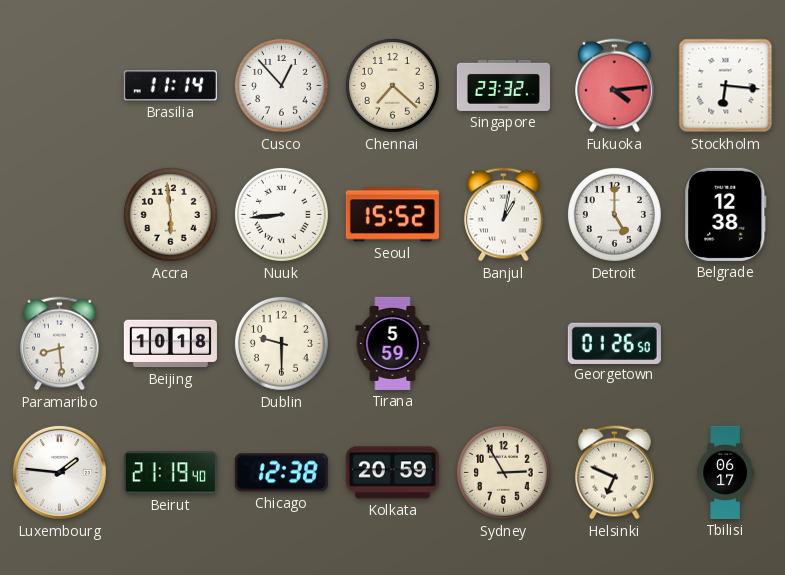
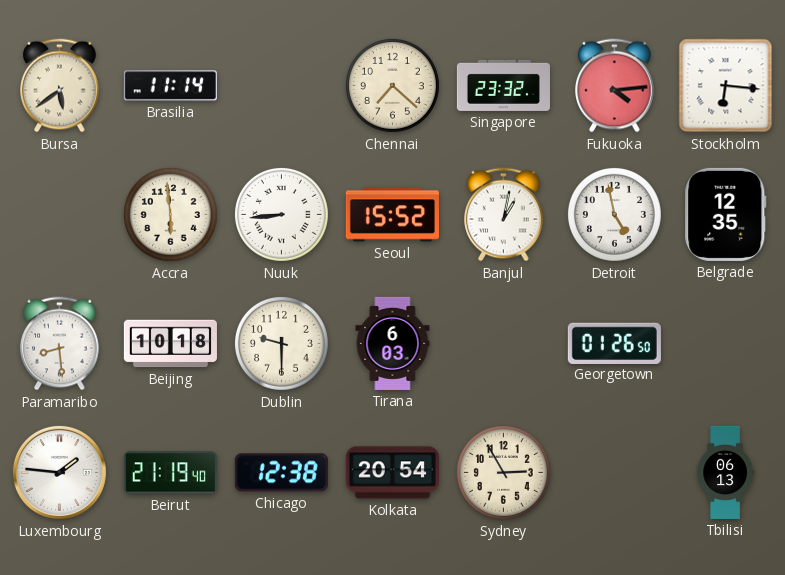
Bursa: none -> 5:39 (60, 86)
Cusco: 12:53 -> none (281, 85)
Detroit: 5:00 -> 4:58 (614, 214)
Belgrade: 12:38 -> 12:35 (726, 214)
Tirana: 5:59 -> 6:03 (393, 343)
Kolkata: 20:59 -> 20:54 (392, 473)
Helsinki: 6:49 -> none (615, 473)
Tbilisi: 06:17 -> 06:13 (725, 472)
